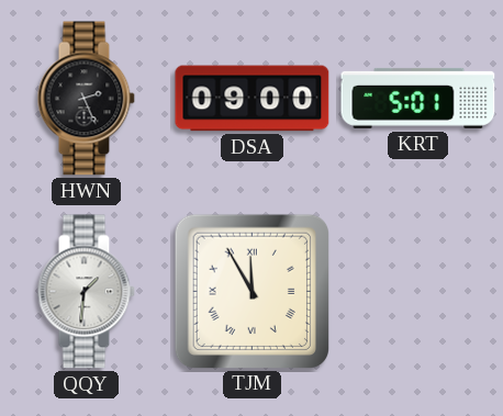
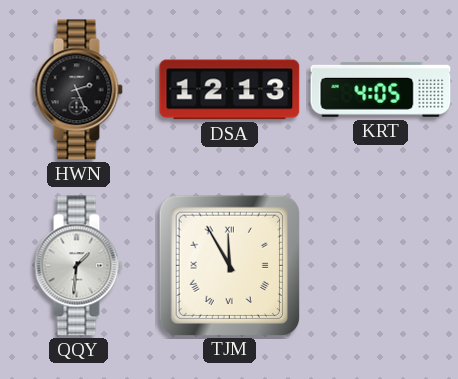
DSA: 09:00 -> 12:13 (230, 90)
KRT: 5:01 -> 4:05 (381, 89)
